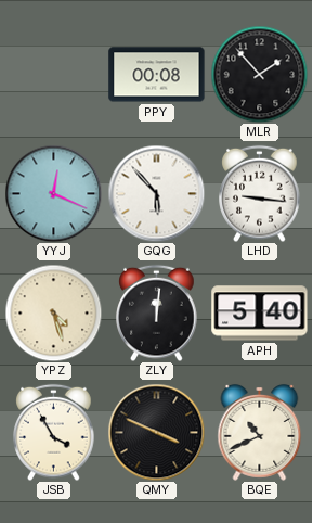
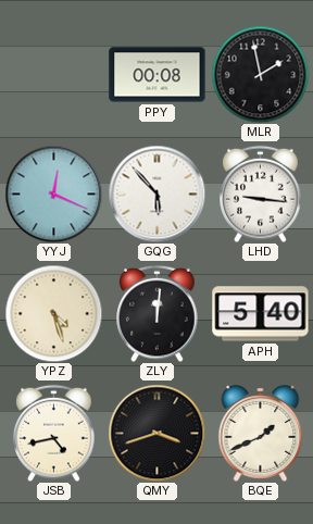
MLR: 1:53 -> 1:58 (260, 74)
JSB: 3:55 -> 4:43 (54, 433)
QMY: 3:49 -> 3:42 (156, 433)
BQE: 10:41 -> 1:41 (261, 433)
